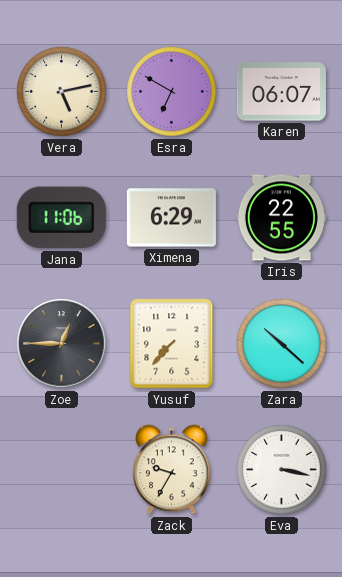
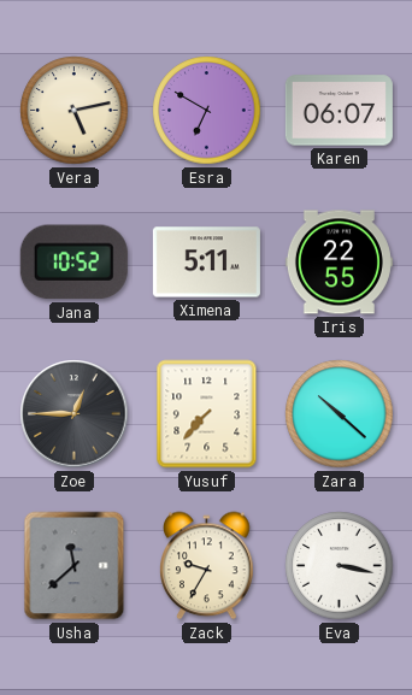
Jana: 11:06 -> 10:52 (73, 263)
Ximena: 6:29 -> 5:11 (206, 263)
Usha: none -> 11:38 (75, 566)
